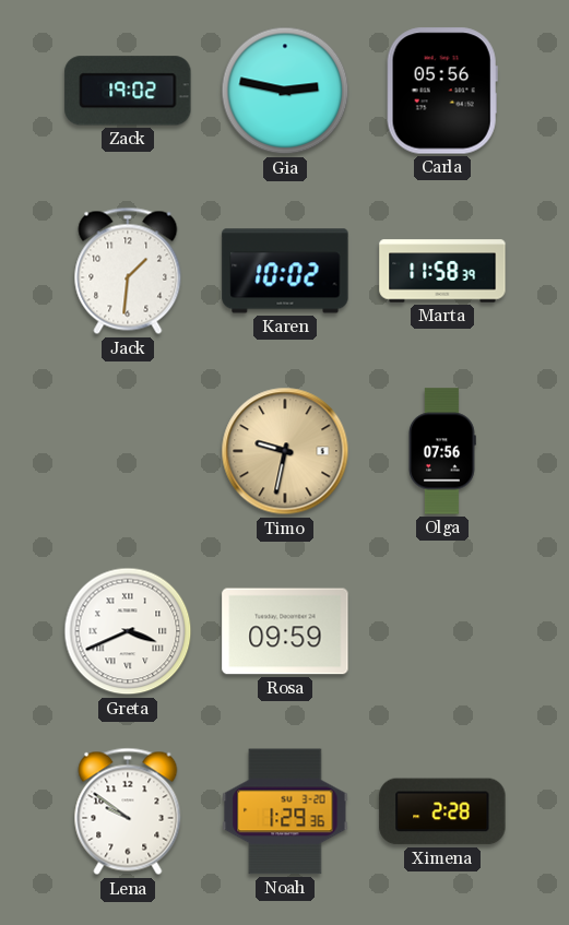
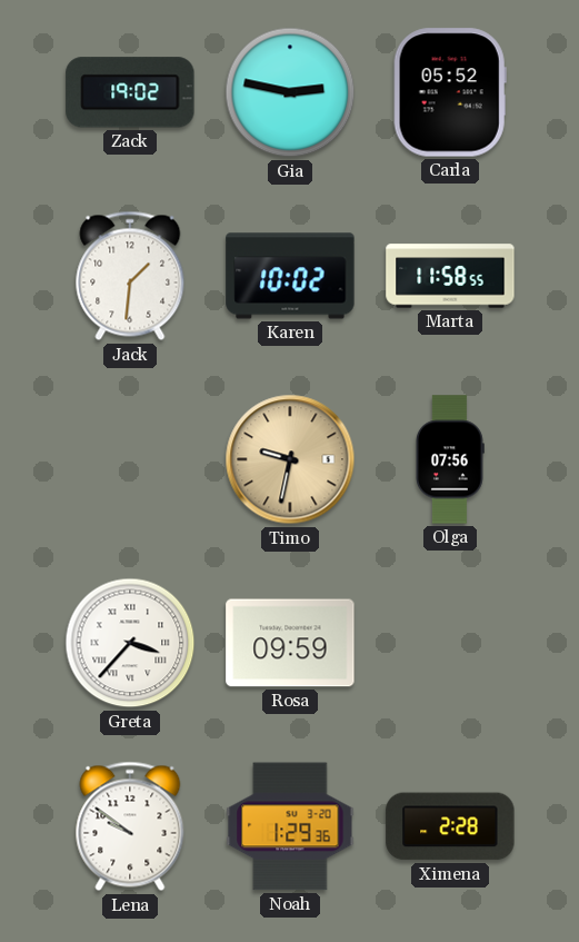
Carla: 05:56 -> 05:52 (450, 92)
Marta: 11:58:39 -> 11:58:55 (450, 276)
Greta: 3:41 -> 3:37 (130, 643)
